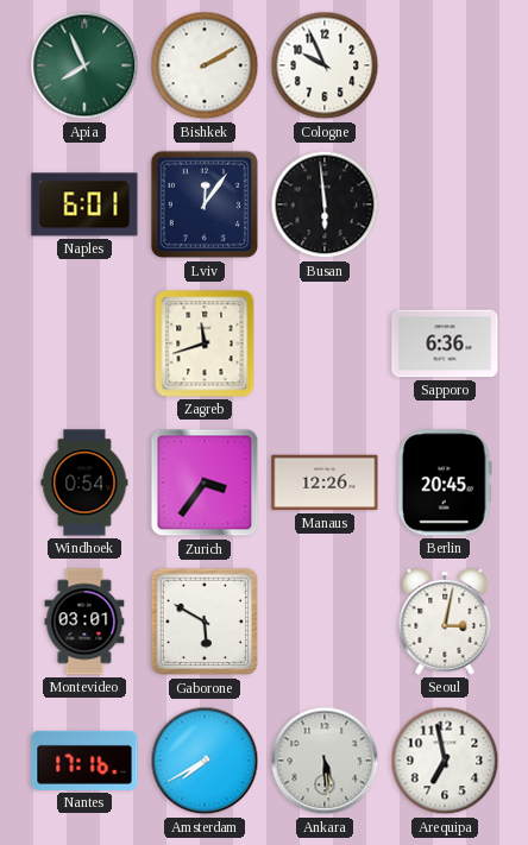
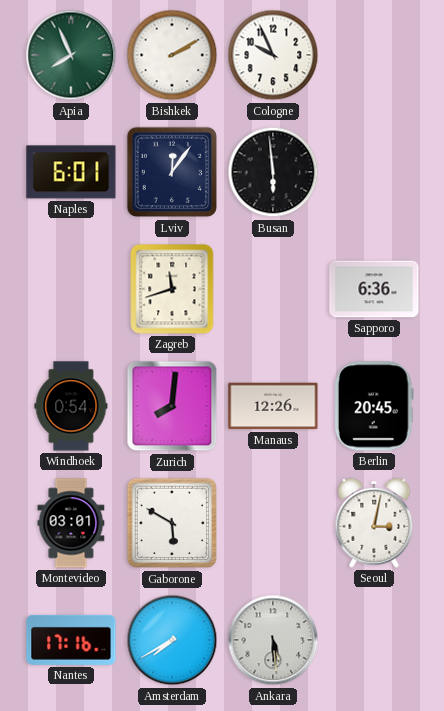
Zurich: 3:36 -> 8:01 (172, 406)
Arequipa: 6:58 -> none (445, 761)
